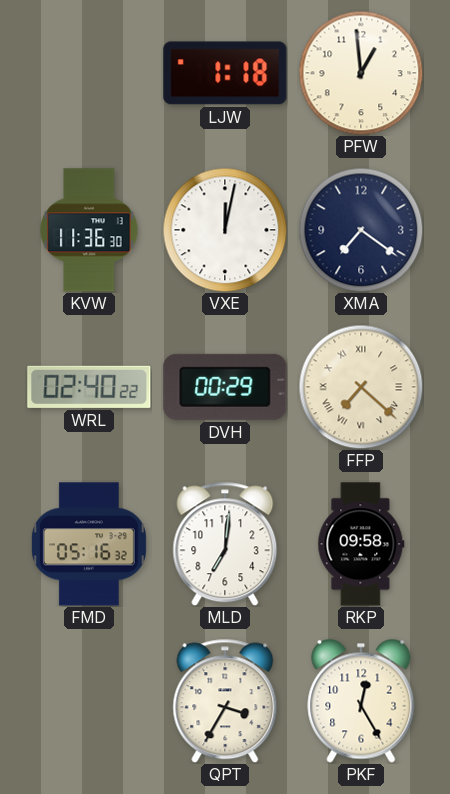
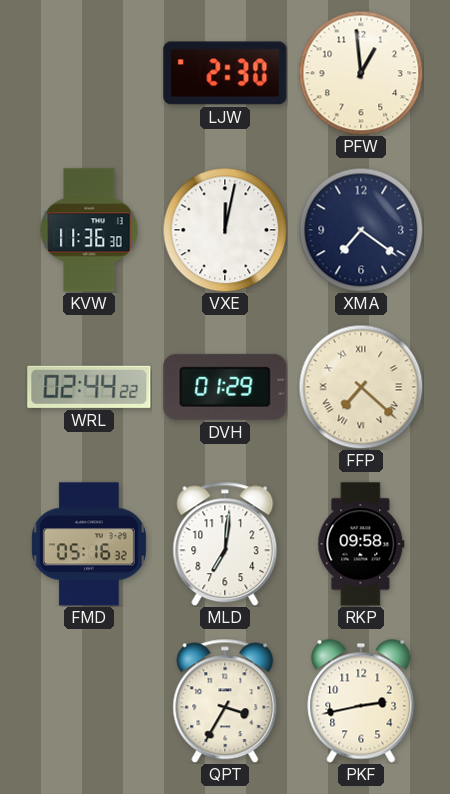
LJW: 1:18 -> 2:30 (225, 73)
WRL: 02:40 -> 02:44 (89, 387)
DVH: 00:29 -> 01:29 (225, 387)
PKF: 12:25 -> 2:43 (361, 701)
